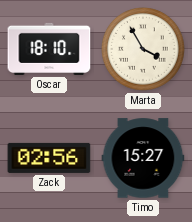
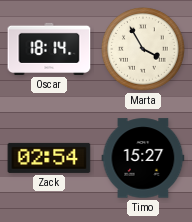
Oscar: 18:10 -> 18:14 (49, 49)
Zack: 02:56 -> 02:54 (49, 158)
